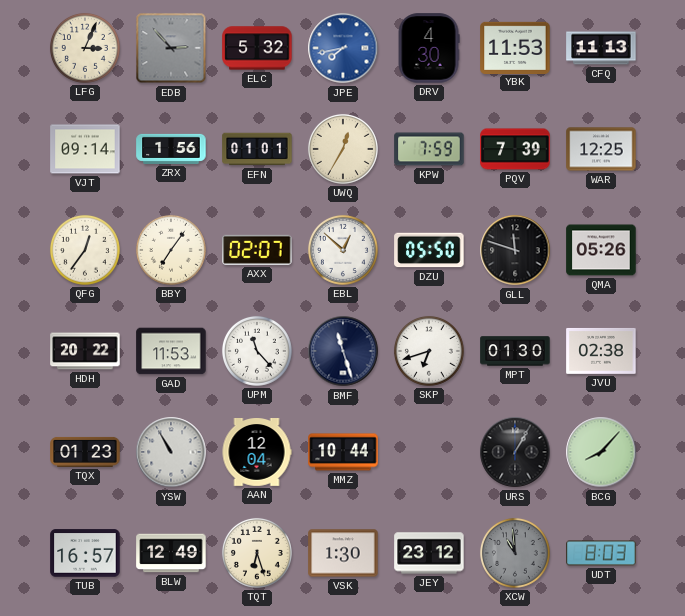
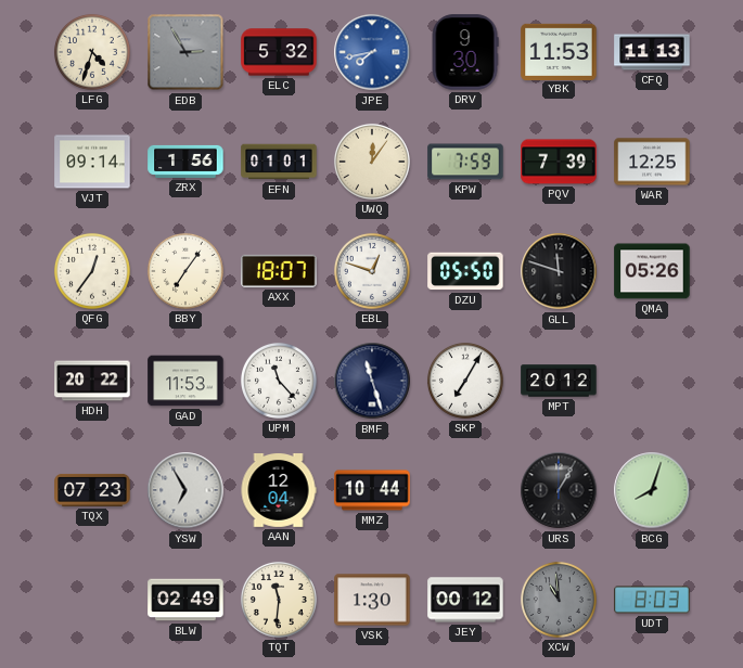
LFG: 3:04 -> 4:33 (92, 52)
EDB: 2:53 -> 2:55 (185, 52)
DRV: 4:30 -> 9:30 (465, 52)
UWQ: 12:35 -> 12:06 (372, 162)
AXX: 02:07 -> 18:07 (279, 271)
EBL: 12:52 -> 12:48 (372, 271)
SKP: 6:42 -> 7:05 (465, 381)
MPT: 01:30 -> 20:12 (559, 381)
JVU: 02:38 -> none (601, 351)
TQX: 01:23 -> 07:23 (92, 490)
YSW: 10:55 -> 6:55 (185, 490)
BCG: 8:07 -> 8:03 (652, 490)
TUB: 16:57 -> none (85, 553)
BLW: 12:49 -> 02:49 (185, 600)
TQT: 6:27 -> 11:31 (279, 600)
JEY: 23:12 -> 00:12 (465, 600)
